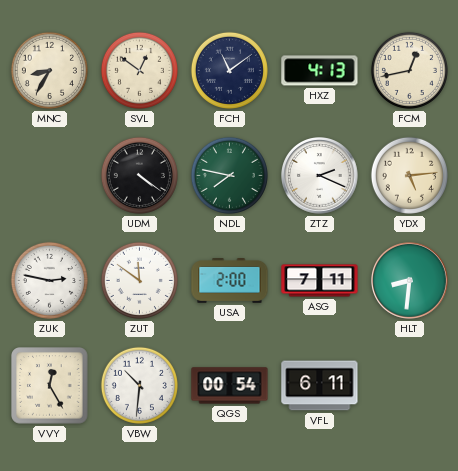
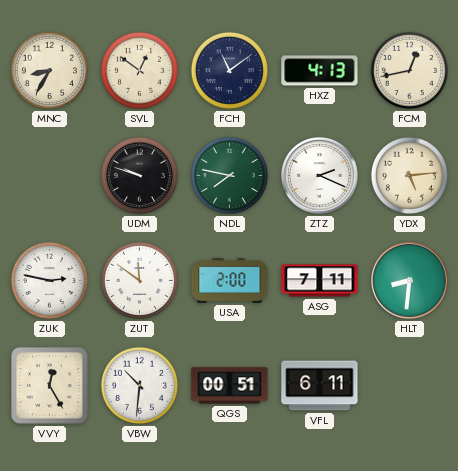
UDM: 4:21 -> 9:48 (139, 175)
QGS: 00:54 -> 00:51 (230, 386)
